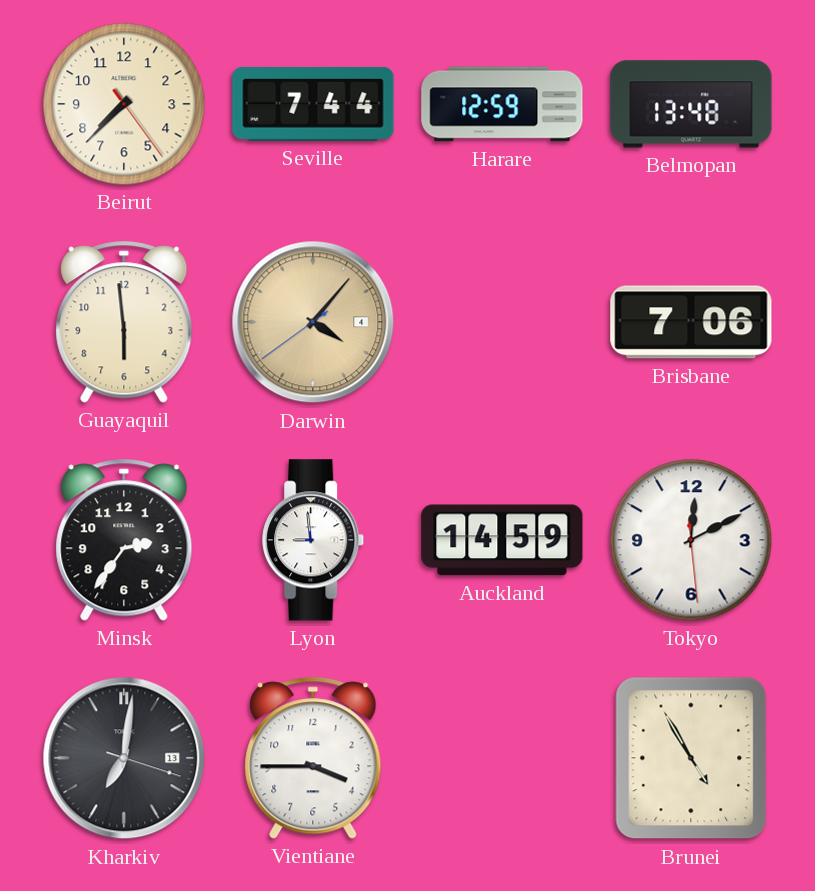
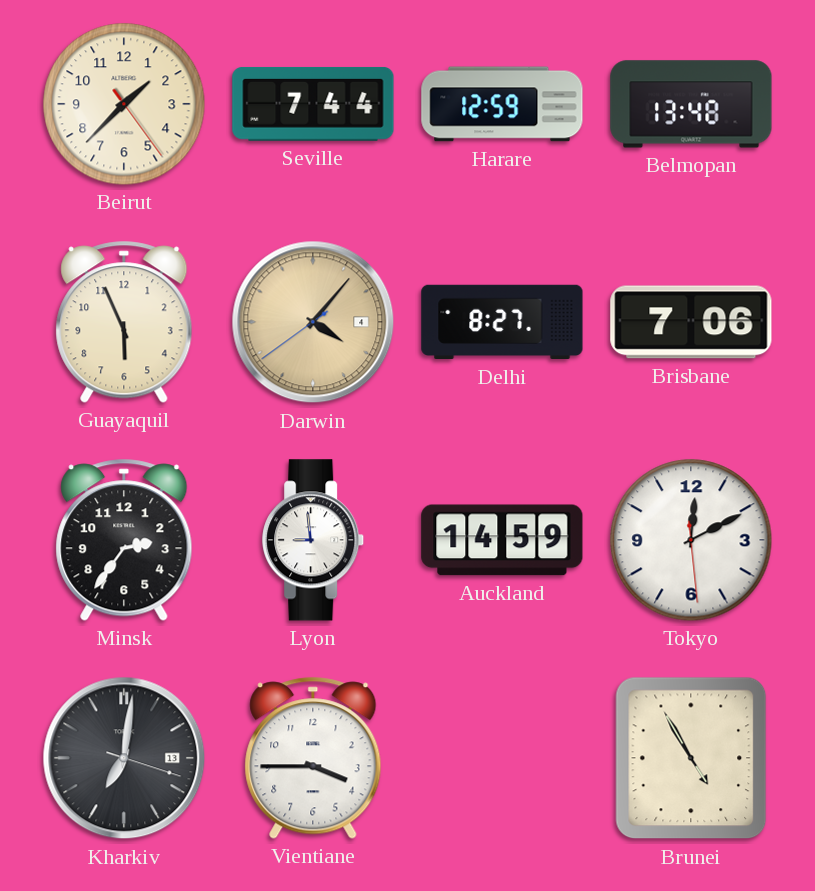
Beirut: 7:37 -> 1:37 (124, 104)
Guayaquil: 5:59 -> 5:56 (124, 322)
Delhi: none -> 8:27 (502, 322)
